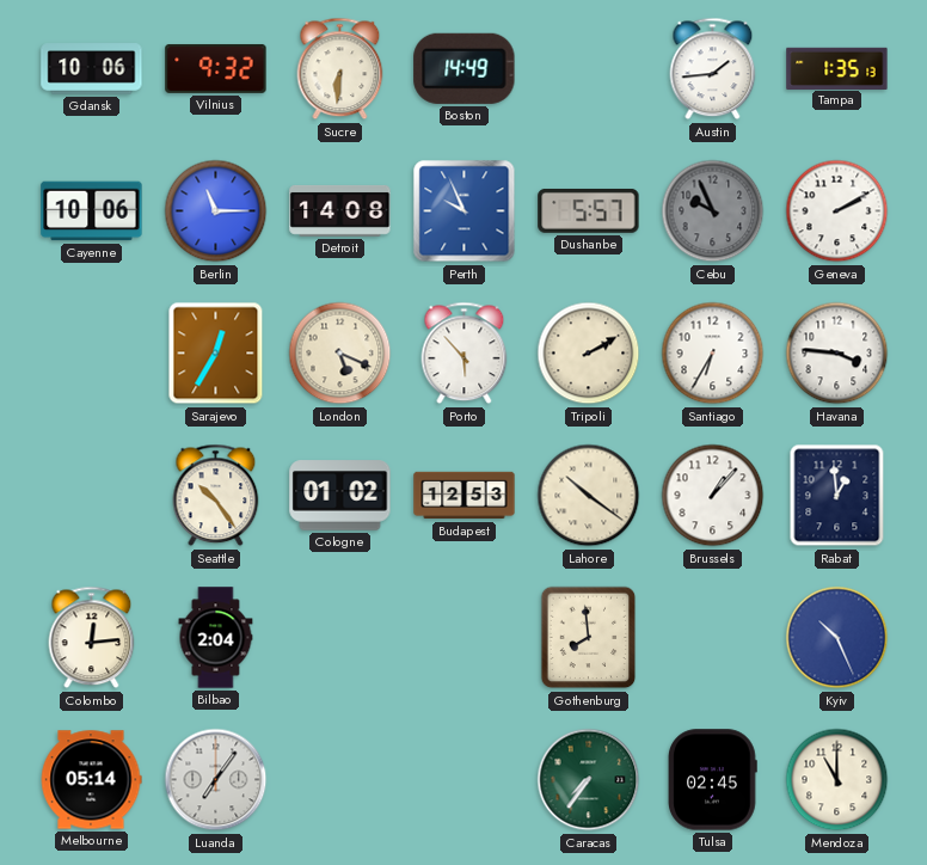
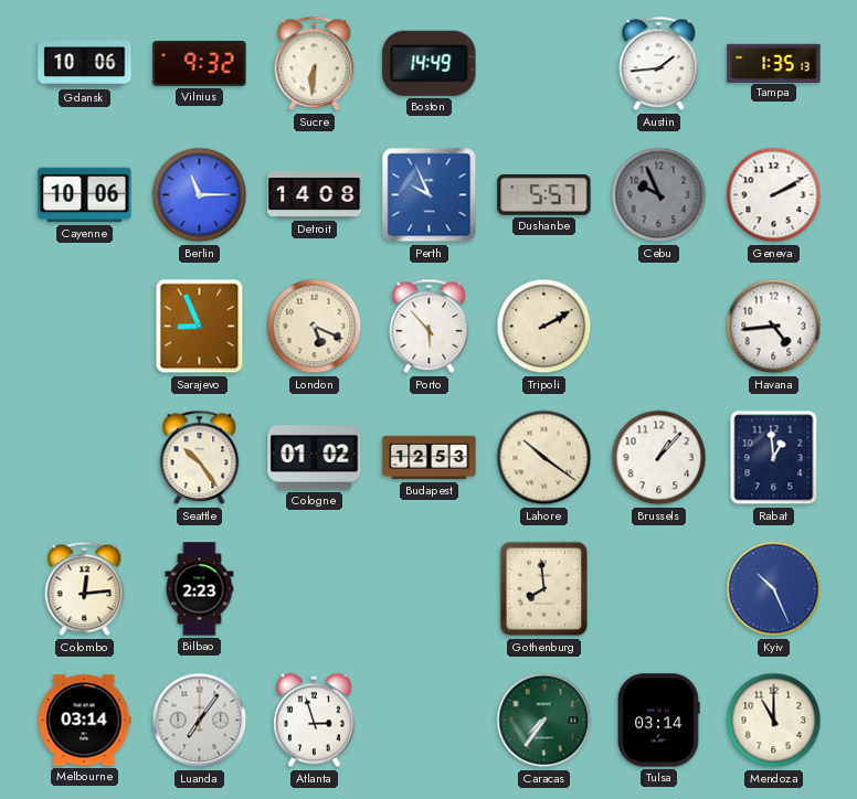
Sarajevo: 12:35 -> 8:56 (200, 327)
Santiago: 6:35 -> none (713, 354)
Havana: 3:46 -> 4:44 (774, 327)
Bilbao: 2:04 -> 2:23 (200, 589)
Melbourne: 05:14 -> 03:14 (84, 721)
Atlanta: none -> 2:57 (315, 721)
Tulsa: 02:45 -> 03:14 (659, 721)
